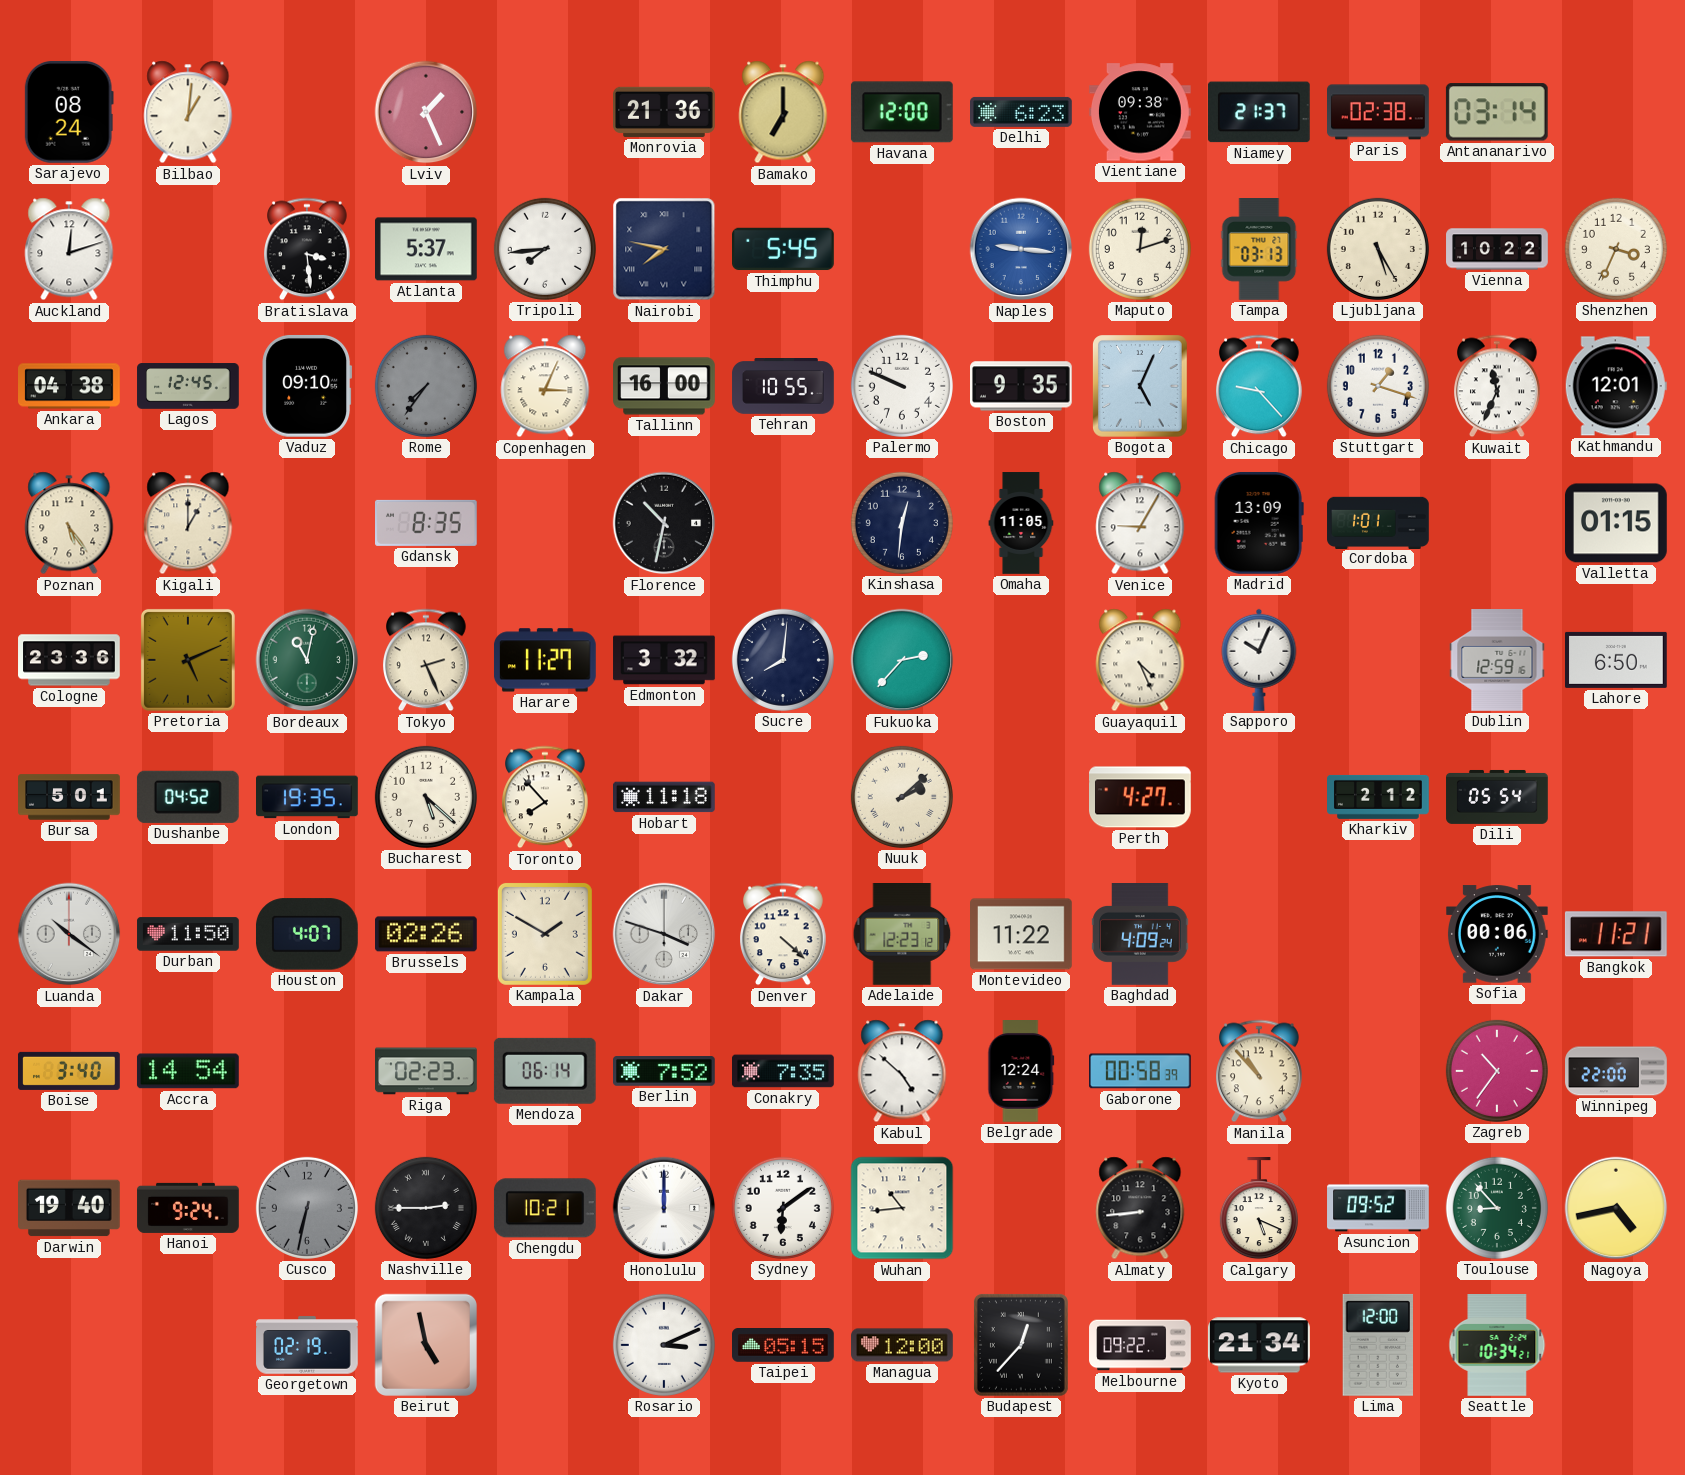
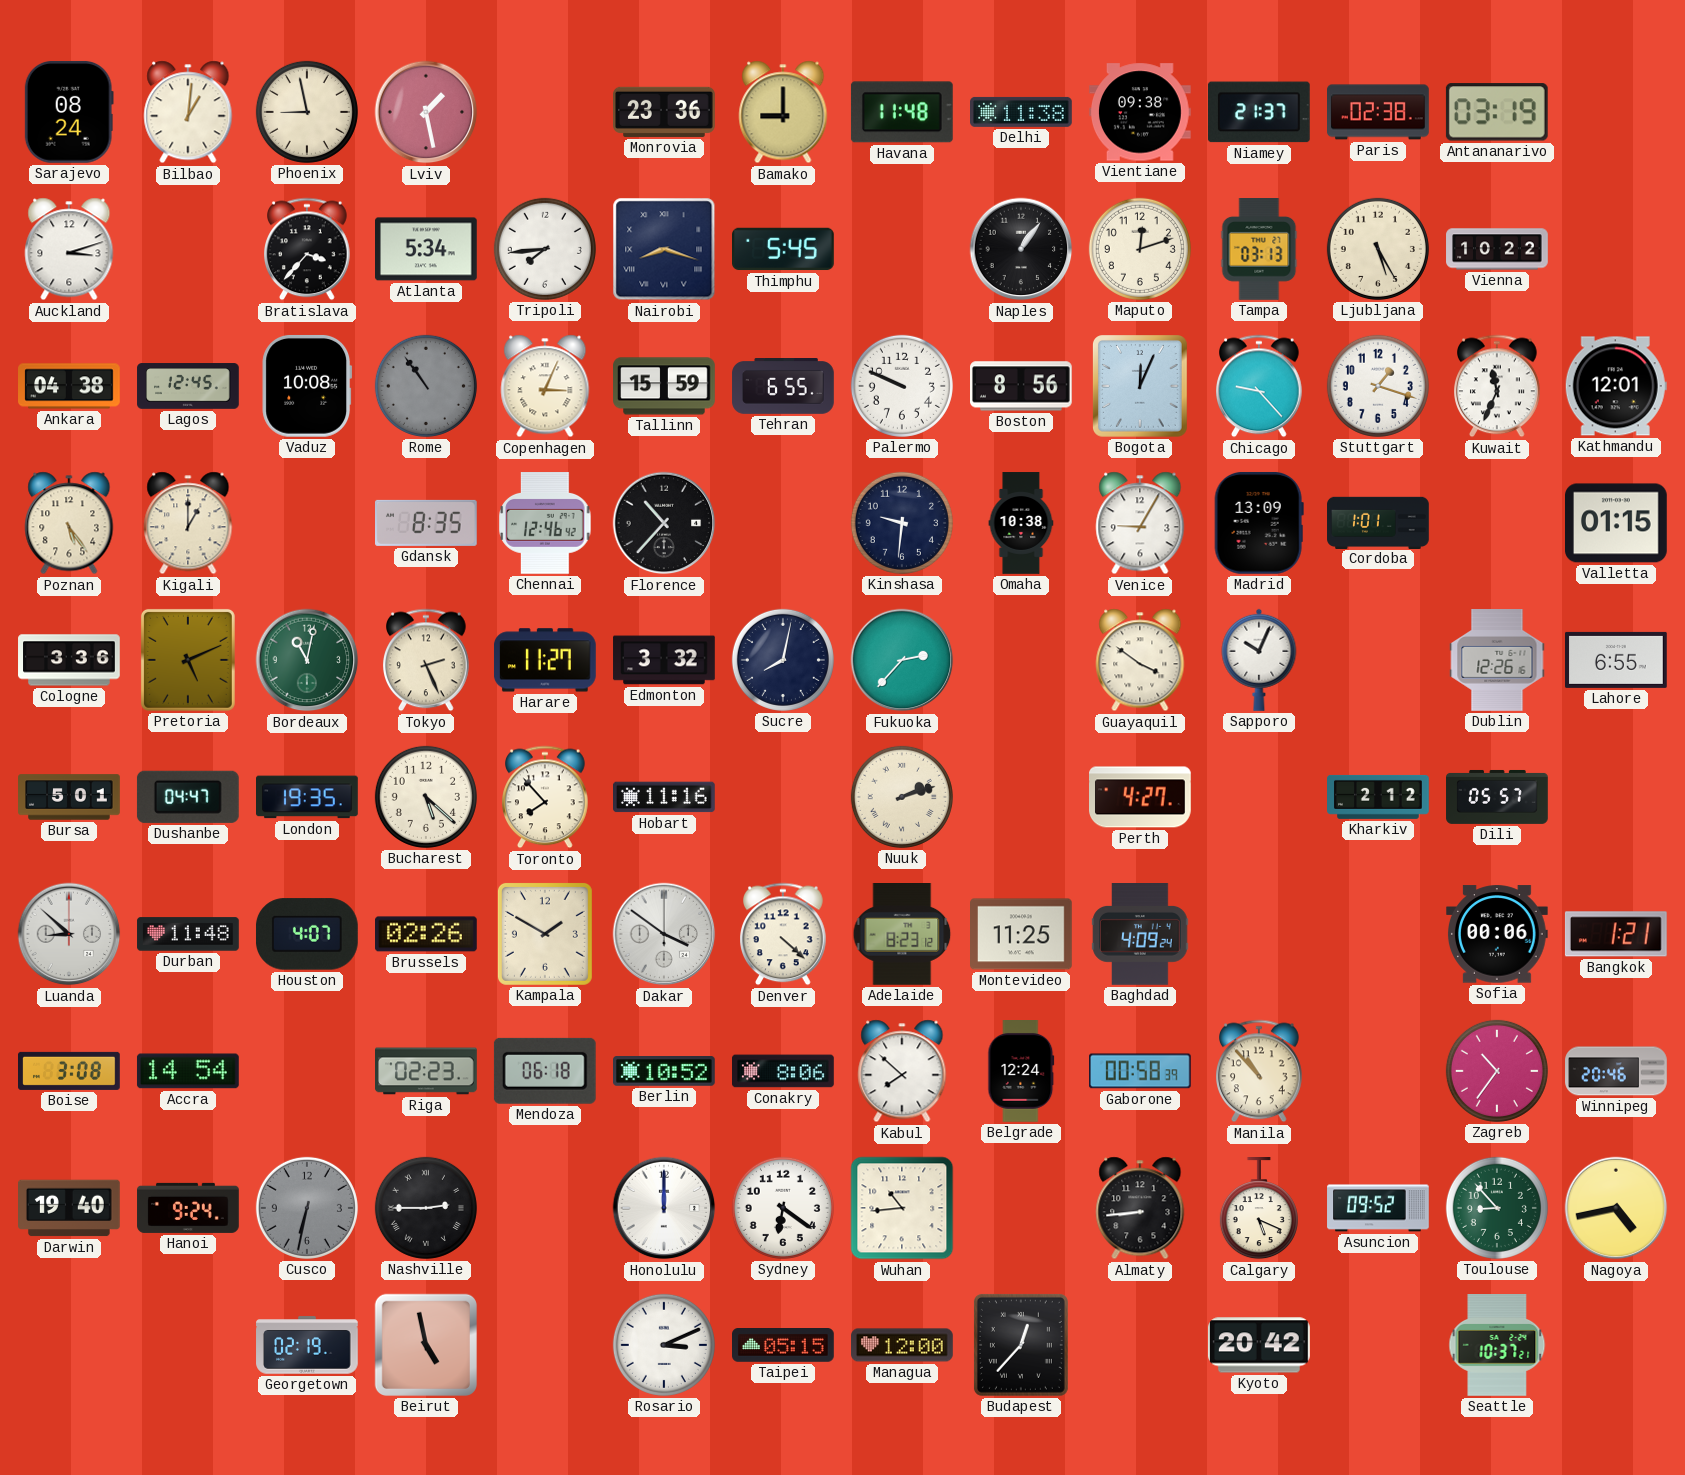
Phoenix: none -> 8:58 (307, 112)
Lviv: 1:26 -> 1:28 (426, 112)
Monrovia: 21:36 -> 23:36 (665, 112)
Bamako: 7:00 -> 9:00 (783, 112)
Havana: 12:00 -> 11:48 (902, 112)
Delhi: 6:23 -> 11:38 (1022, 112)
Antananarivo: 03:14 -> 03:19 (1497, 112)
Auckland: 12:12 -> 3:12 (69, 249)
Bratislava: 3:29 -> 3:37 (308, 249)
Atlanta: 5:37 -> 5:34 (427, 249)
Nairobi: 7:47 -> 8:18 (664, 249)
Naples: 9:16 -> 1:06 (1021, 249)
Naples dial: blue -> black (1021, 249)
Shenzhen: 3:34 -> none (1616, 249)
Vaduz: 09:10 -> 10:08 (307, 386)
Rome: 7:36 -> 10:54 (426, 386)
Tallinn: 16:00 -> 15:59 (664, 386)
Tehran: 10:55 -> 6:55 (783, 387)
Boston: 9:35 -> 8:56 (1022, 386)
Bogota: 5:04 -> 12:04 (1141, 387)
Chennai: none -> 12:46 (545, 524)
Florence: 10:32 -> 10:37 (664, 523)
Kinshasa: 12:31 -> 9:31 (902, 523)
Omaha: 11:05 -> 10:38 (1021, 523)
Cologne: 23:36 -> 3:36 (69, 660)
Sucre: 8:01 -> 8:02 (783, 660)
Guayaquil: 4:26 -> 3:51 (1140, 660)
Dublin: 12:59 -> 12:26 (1497, 660)
Lahore: 6:50 -> 6:55 (1617, 660)
Dushanbe: 04:52 -> 04:47 (188, 797)
Hobart: 11:18 -> 11:16 (665, 797)
Nuuk: 2:08 -> 2:12 (902, 797)
Dili: 05:54 -> 05:57 (1497, 797)
Luanda: 10:21 -> 8:52 (69, 934)
Durban: 11:50 -> 11:48 (188, 934)
Dakar: 3:48 -> 3:51 (664, 934)
Adelaide: 12:23 -> 8:23 (902, 935)
Montevideo: 11:22 -> 11:25 (1022, 934)
Bangkok: 11:21 -> 1:21 (1616, 934)
Boise: 3:40 -> 3:08 (69, 1071)
Mendoza: 06:14 -> 06:18 (545, 1071)
Berlin: 7:52 -> 10:52 (665, 1071)
Conakry: 7:35 -> 8:06 (783, 1071)
Kabul: 4:52 -> 7:52 (902, 1071)
Winnipeg: 22:00 -> 20:46 (1616, 1071)
Chengdu: 10:21 -> none (545, 1208)
Sydney: 6:09 -> 6:21 (783, 1208)
Melbourne: 09:22 -> none (1140, 1345)
Kyoto: 21:34 -> 20:42 (1260, 1345)
Lima: 12:00 -> none (1377, 1345)
Seattle: 10:34 -> 10:37 (1497, 1346)
